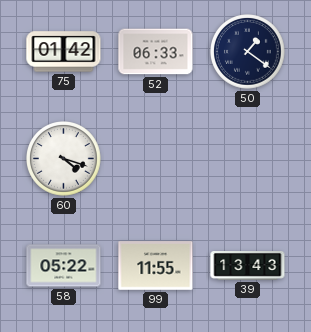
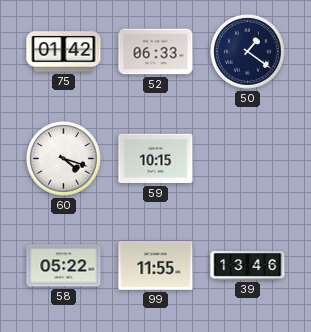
59: none -> 10:15 (156, 159)
39: 13:43 -> 13:46 (248, 266)
